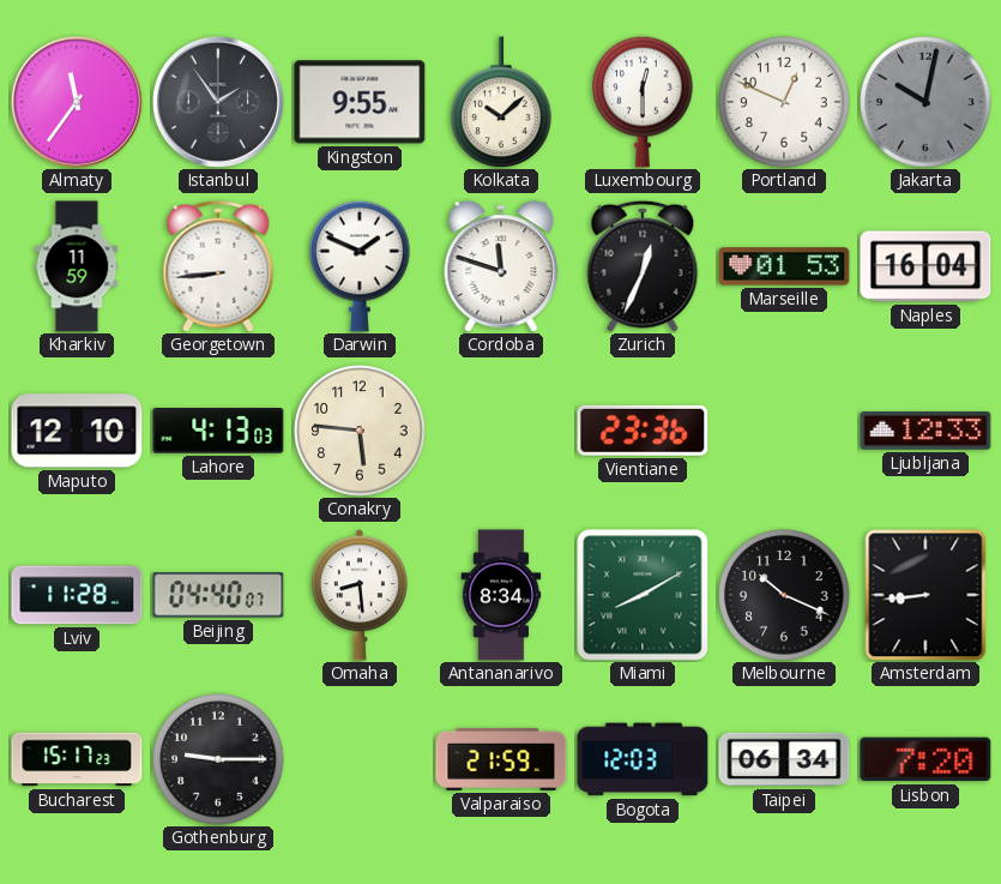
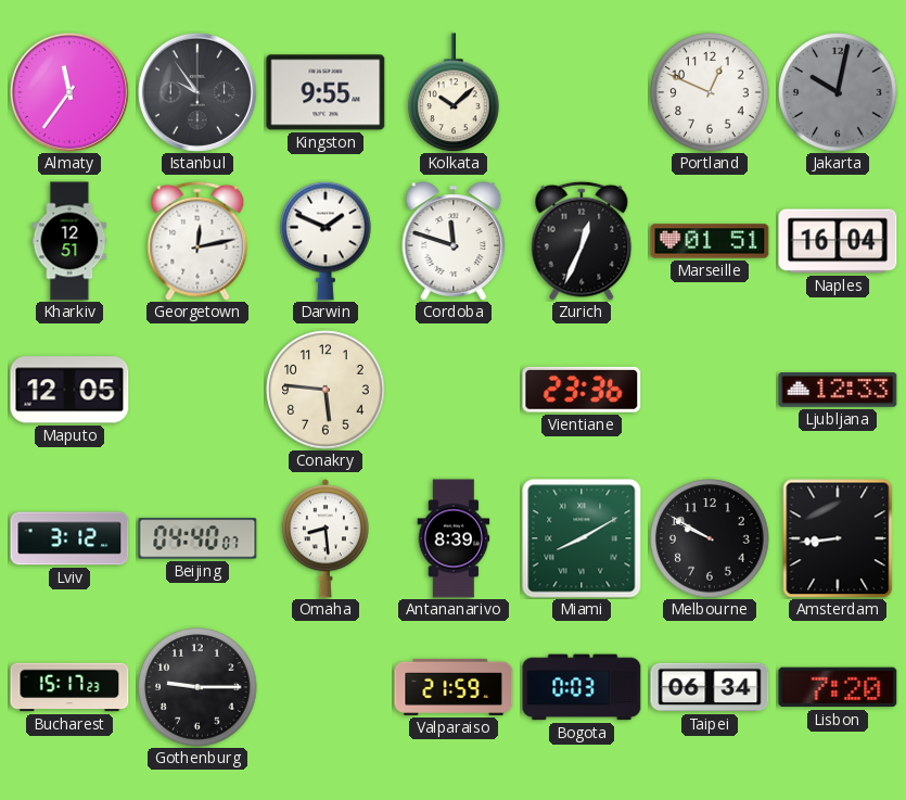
Istanbul: 1:54 -> 9:54 (197, 92)
Luxembourg: 12:30 -> none (643, 102)
Kharkiv: 11:59 -> 12:51 (69, 241)
Georgetown: 8:44 -> 12:13 (197, 241)
Marseille: 01:53 -> 01:51 (710, 241)
Maputo: 12:10 -> 12:05 (69, 390)
Lahore: 4:13 -> none (218, 431)
Lviv: 11:28 -> 3:12 (69, 538)
Antananarivo: 8:34 -> 8:39 (454, 538)
Melbourne: 10:19 -> 9:50 (710, 538)
Bogota: 12:03 -> 0:03 (582, 687)
